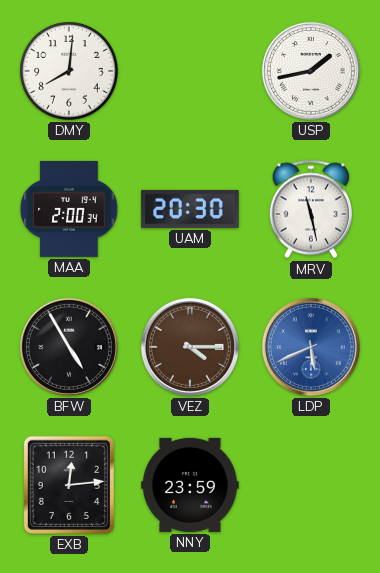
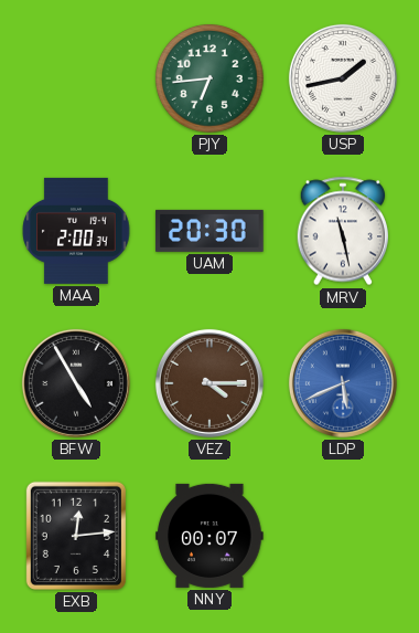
DMY: 8:01 -> none (69, 71)
PJY: none -> 6:44 (209, 78)
NNY: 23:59 -> 00:07 (209, 536)
